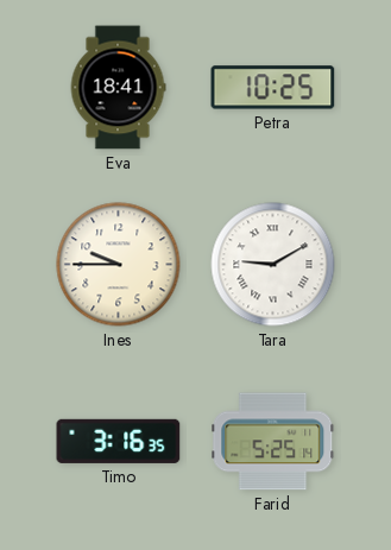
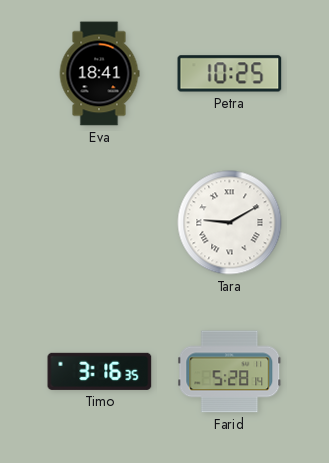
Ines: 9:45 -> none (119, 265)
Farid: 5:25 -> 5:28 (230, 372)
